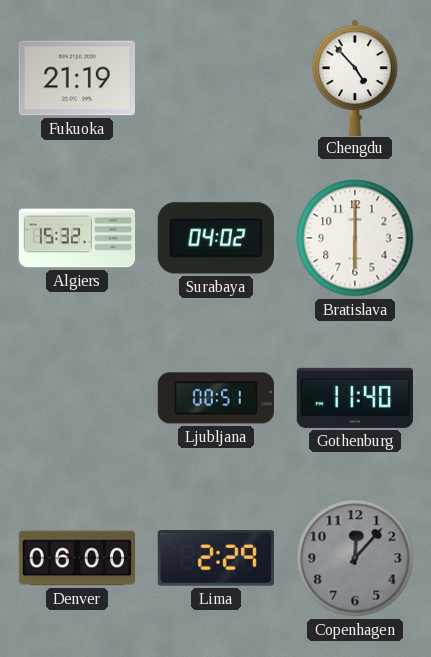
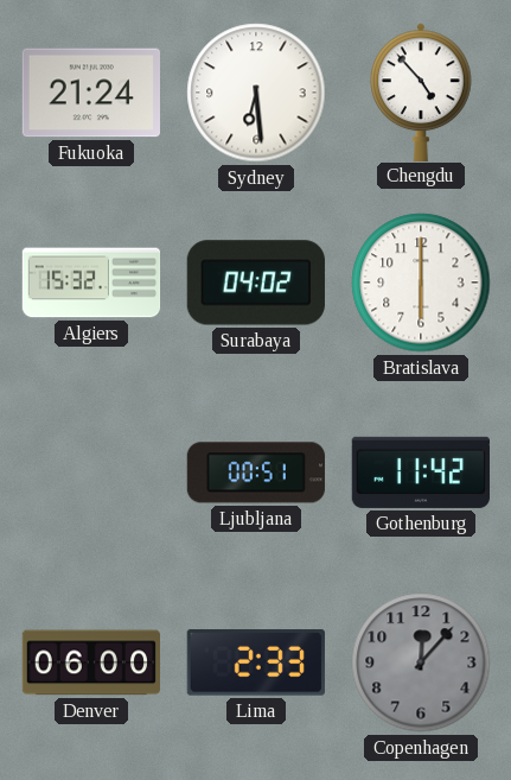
Fukuoka: 21:19 -> 21:24 (90, 93)
Sydney: none -> 6:29 (256, 93)
Gothenburg: 11:40 -> 11:42 (420, 473)
Lima: 2:29 -> 2:33 (256, 662)
